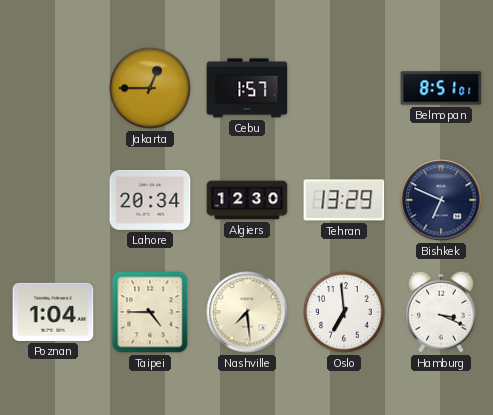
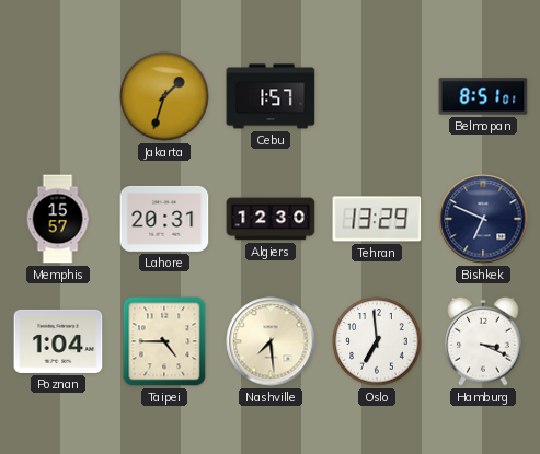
Jakarta: 12:45 -> 1:33 (164, 96)
Memphis: none -> 15:57 (58, 219)
Lahore: 20:34 -> 20:31 (164, 219)
